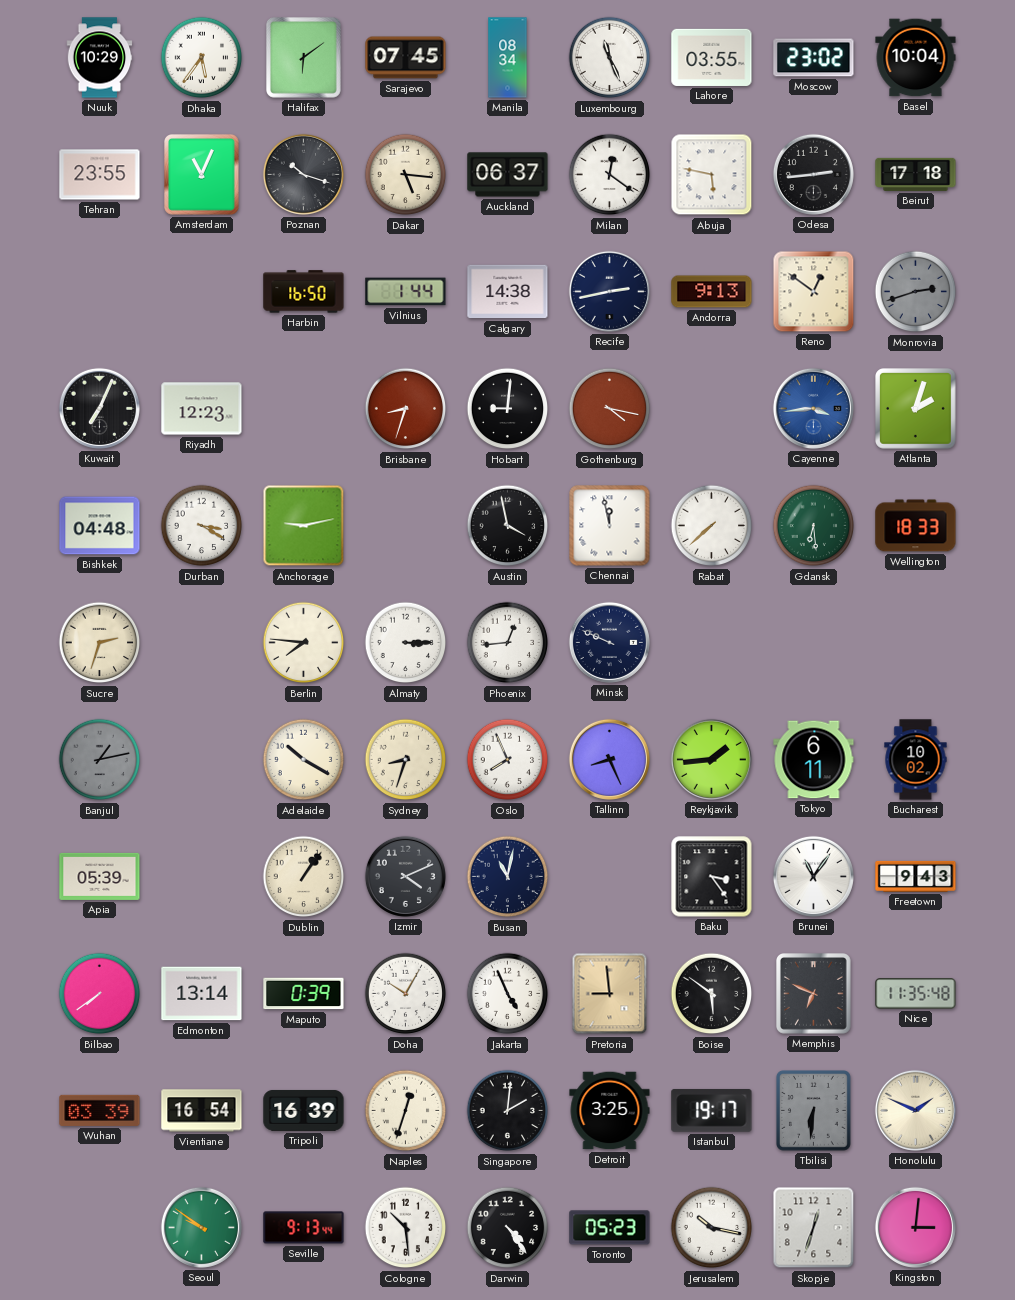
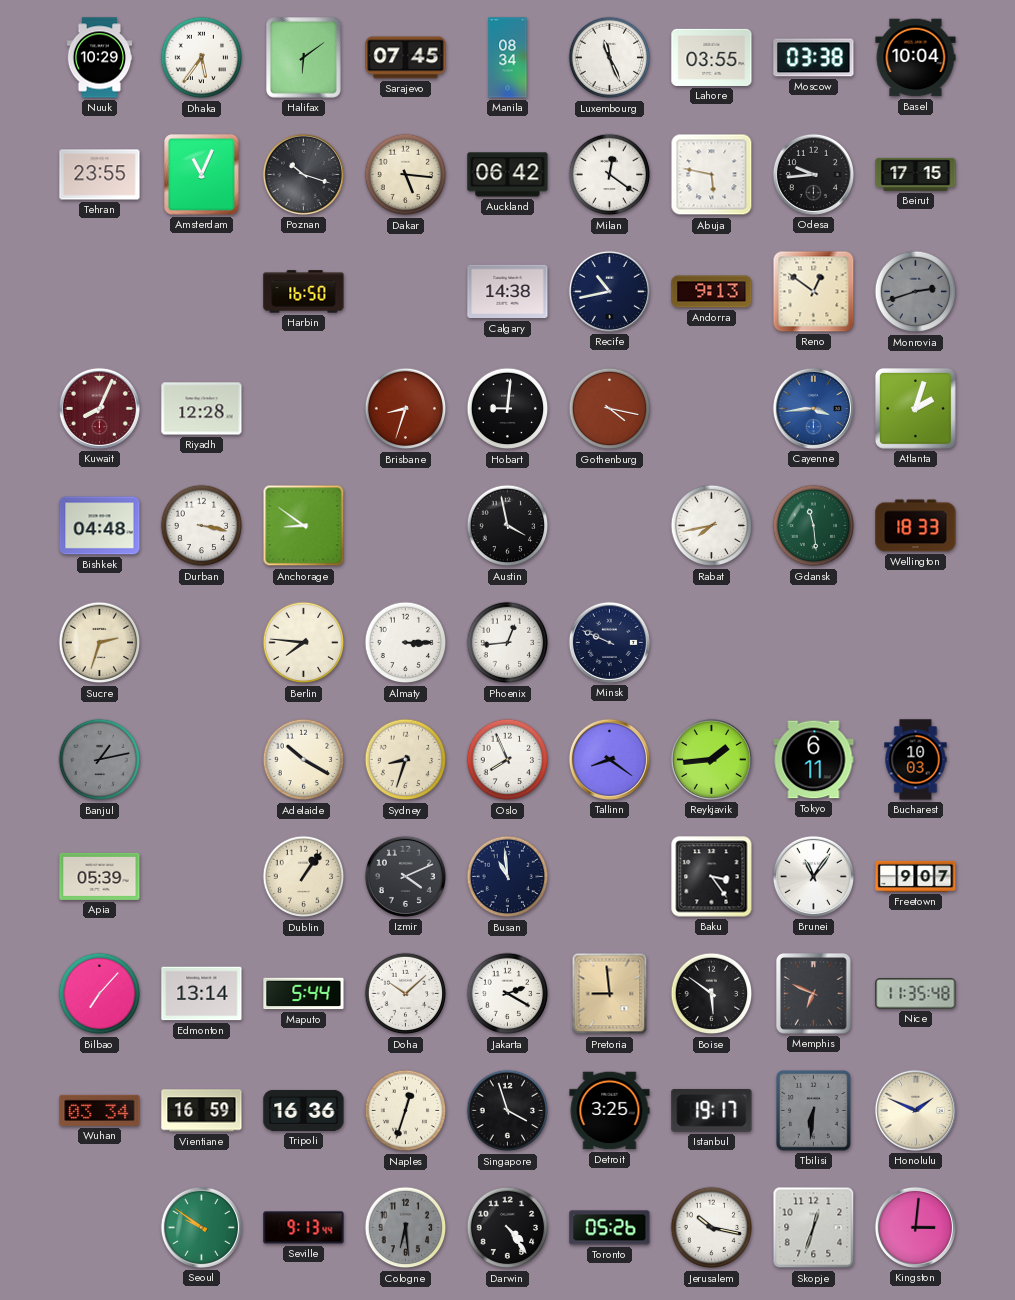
Moscow: 23:02 -> 03:38 (814, 58)
Auckland: 06:37 -> 06:42 (508, 175)
Odesa: 2:44 -> 9:44 (813, 174)
Beirut: 17:18 -> 17:15 (916, 174)
Vilnius: 1:44 -> none (406, 292)
Recife: 2:43 -> 10:43 (609, 291)
Kuwait: 7:04 -> 8:04 (99, 408)
Kuwait dial: black -> burgundy (99, 408)
Riyadh: 12:23 -> 12:28 (202, 409)
Durban: 3:20 -> 3:17 (202, 526)
Anchorage: 9:13 -> 8:51 (304, 526)
Chennai: 11:58 -> none (610, 526)
Rabat: 7:38 -> 7:43 (712, 526)
Gdansk: 6:29 -> 11:29 (814, 526)
Tallinn: 8:26 -> 8:21 (609, 759)
Bucharest: 10:02 -> 10:03 (916, 760)
Busan: 11:02 -> 10:59 (508, 877)
Freetown: 9:43 -> 9:07 (916, 876)
Bilbao: 7:39 -> 7:07 (100, 994)
Maputo: 0:39 -> 5:44 (304, 994)
Doha: 10:05 -> 10:08 (406, 994)
Jakarta: 4:56 -> 2:20 (508, 994)
Wuhan: 03:39 -> 03:34 (100, 1110)
Vientiane: 16:54 -> 16:59 (202, 1111)
Tripoli: 16:39 -> 16:36 (304, 1110)
Singapore: 2:01 -> 3:57 (508, 1111)
Cologne: 10:29 -> 6:29 (406, 1228)
Cologne dial: white -> grey (406, 1228)
Toronto: 05:23 -> 05:26 (610, 1228)
